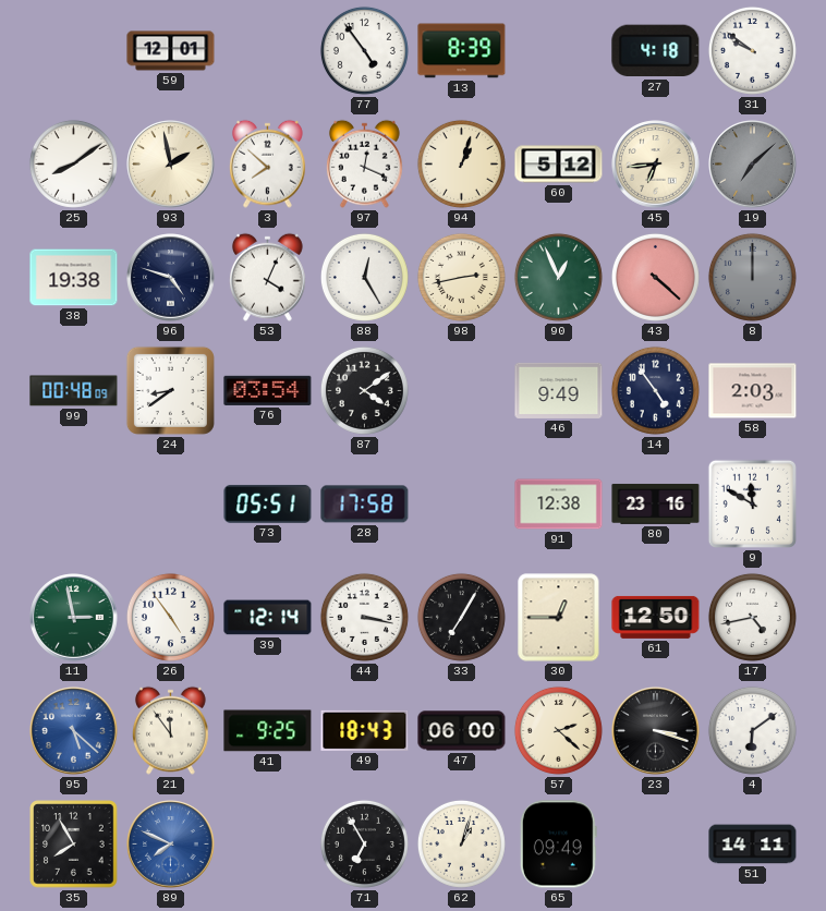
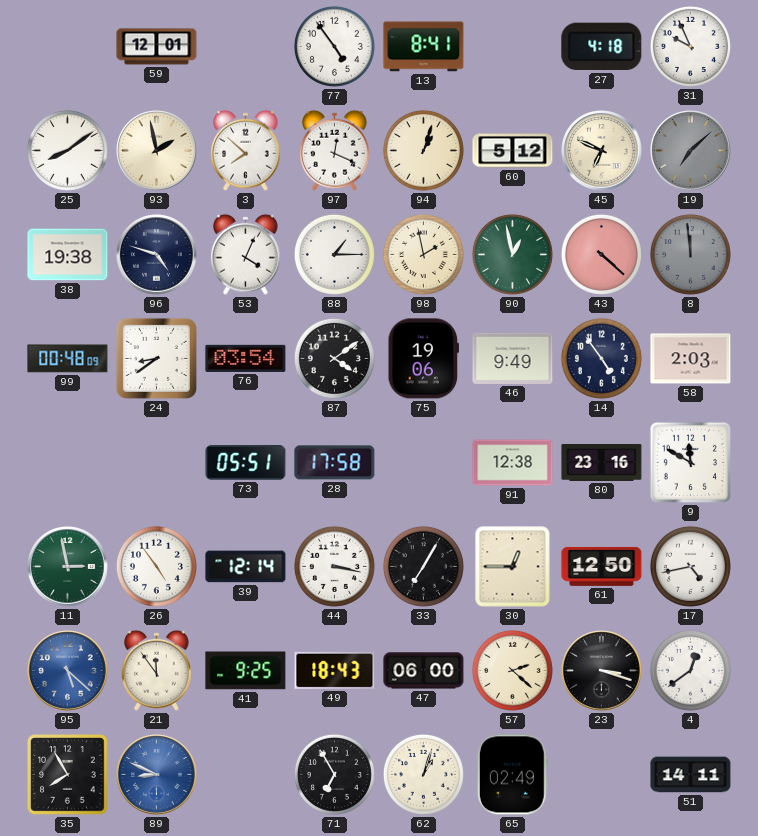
13: 8:39 -> 8:41 (424, 47)
31: 9:51 -> 9:56 (690, 46)
45: 6:44 -> 6:49 (602, 151)
88: 12:25 -> 1:15 (334, 254)
98: 2:43 -> 1:58 (423, 254)
90: 12:56 -> 12:58 (512, 254)
8: 12:00 -> 11:59 (690, 254)
75: none -> 19:06 (424, 359)
4: 6:09 -> 12:39 (690, 670)
89: 7:49 -> 8:49 (157, 775)
65: 09:49 -> 02:49 (512, 775)
